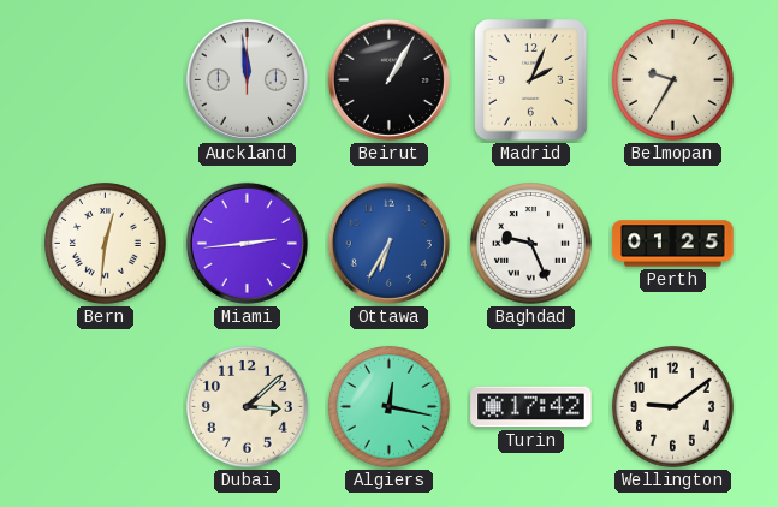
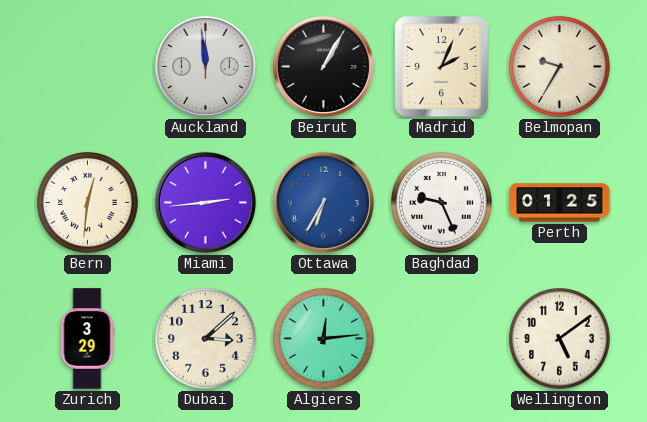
Zurich: none -> 3:29 (87, 339)
Algiers: 12:17 -> 12:14 (324, 339)
Turin: 17:42 -> none (531, 407)
Wellington: 9:09 -> 5:09 (560, 339)
